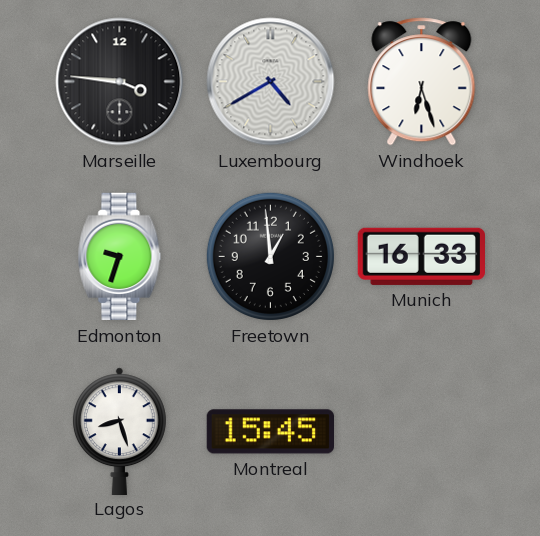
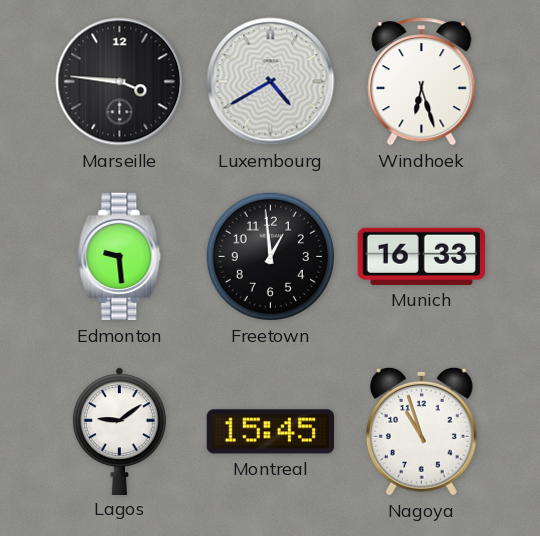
Edmonton: 9:33 -> 9:29 (120, 257)
Lagos: 8:27 -> 9:09 (119, 431)
Nagoya: none -> 10:57 (421, 431)
